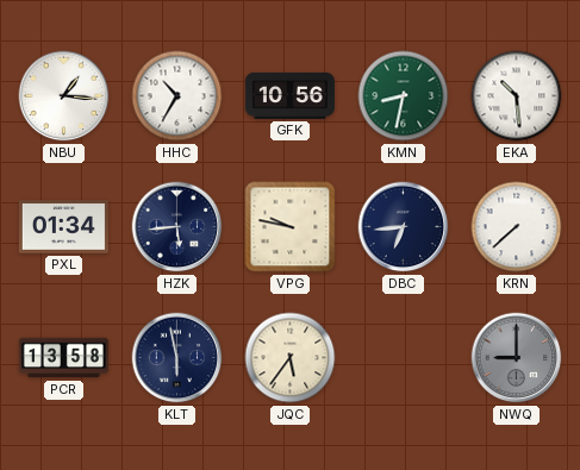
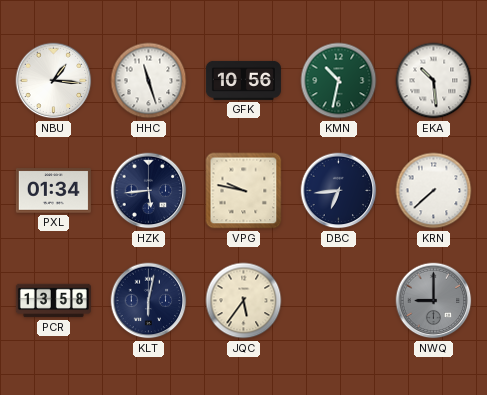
HHC: 10:35 -> 11:27 (149, 81)
KMN: 8:32 -> 10:32 (339, 81)
KLT: 5:58 -> 6:02 (149, 301)
